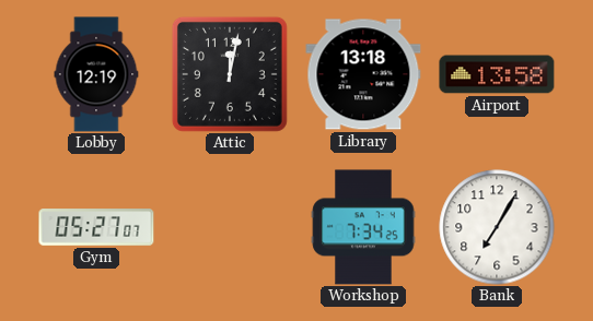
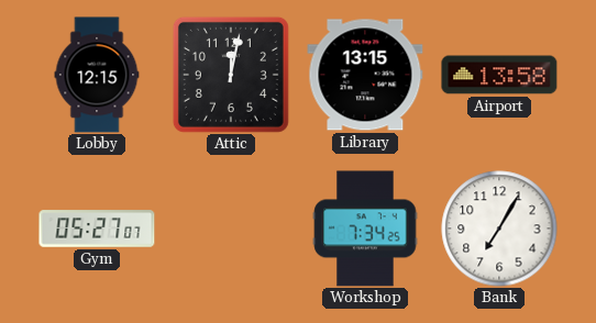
Lobby: 12:19 -> 12:15 (97, 75)
Library: 13:18 -> 13:15 (365, 75)
